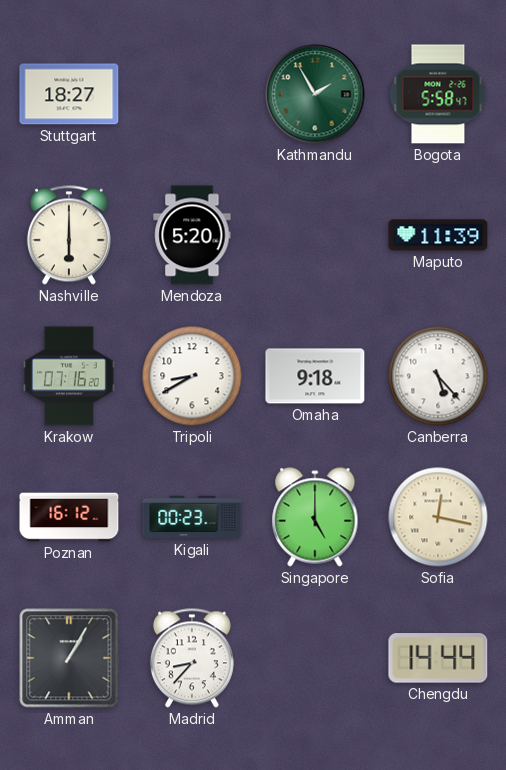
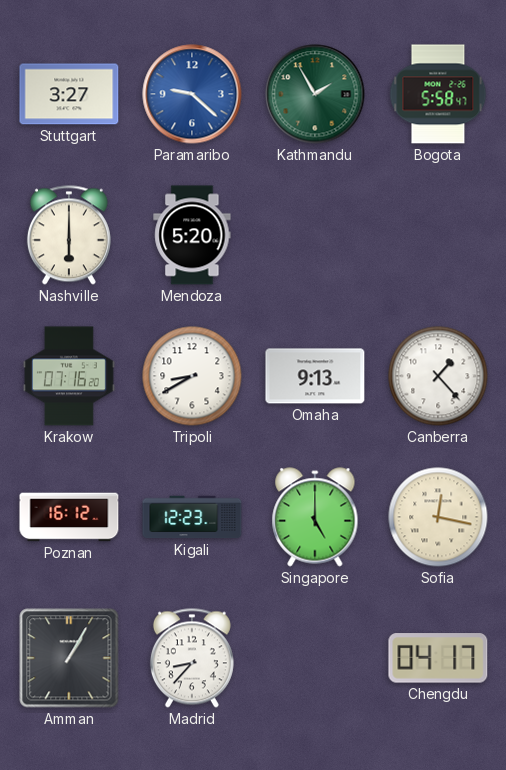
Stuttgart: 18:27 -> 3:27 (69, 94)
Paramaribo: none -> 9:22 (192, 94)
Maputo: 11:39 -> none (438, 235)
Omaha: 9:18 -> 9:13 (315, 376)
Canberra: 5:23 -> 1:23 (438, 376)
Kigali: 00:23 -> 12:23 (192, 517)
Chengdu: 14:44 -> 04:17 (438, 658)
